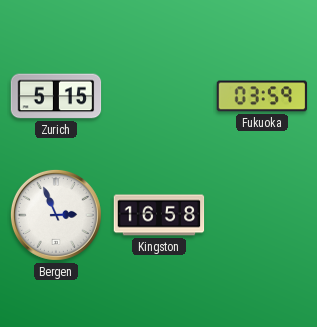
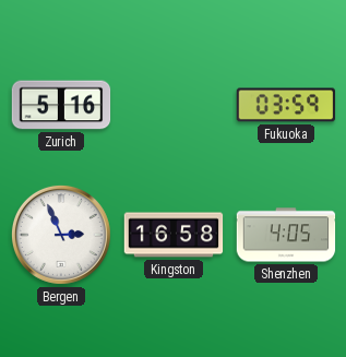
Zurich: 5:15 -> 5:16 (61, 105)
Shenzhen: none -> 4:05 (286, 235)
